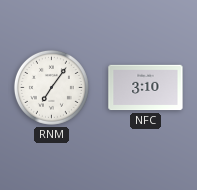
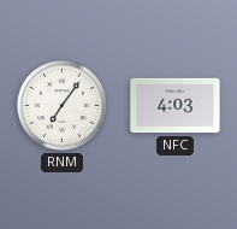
NFC: 3:10 -> 4:03 (176, 106)
